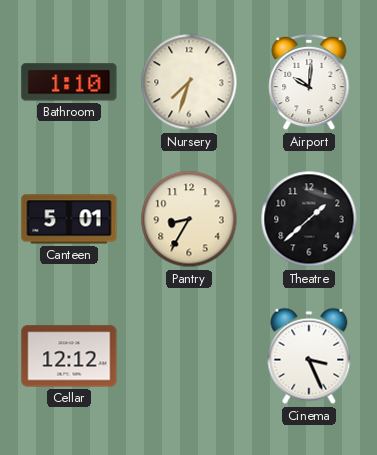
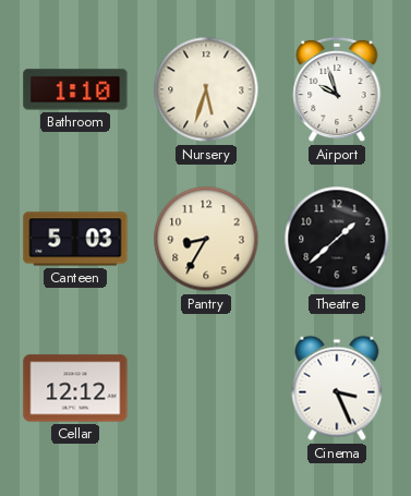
Nursery: 7:33 -> 5:33 (206, 89)
Airport: 10:01 -> 9:57 (337, 89)
Canteen: 5:01 -> 5:03 (75, 239)
